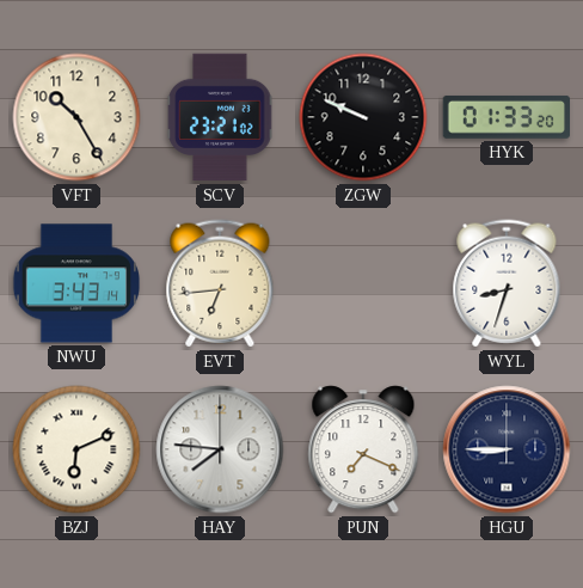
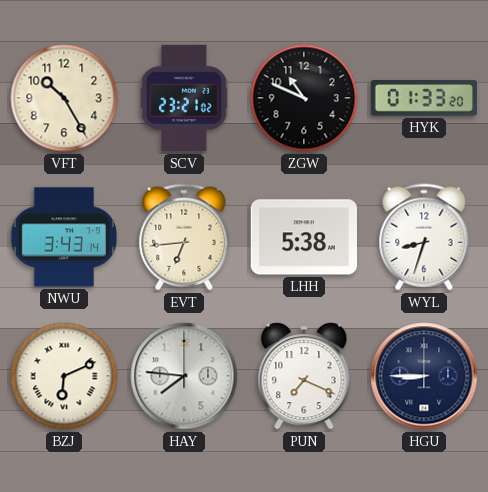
ZGW: 9:49 -> 10:49 (304, 98)
LHH: none -> 5:38 (304, 237)
